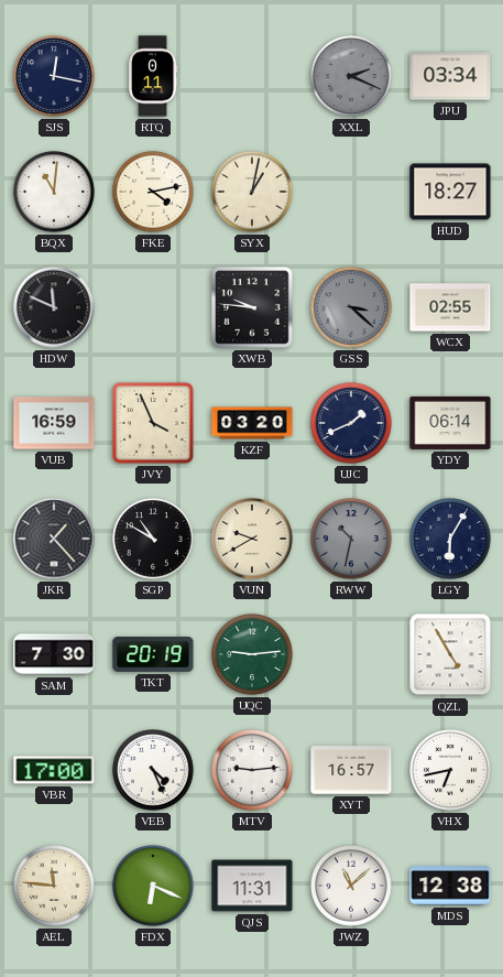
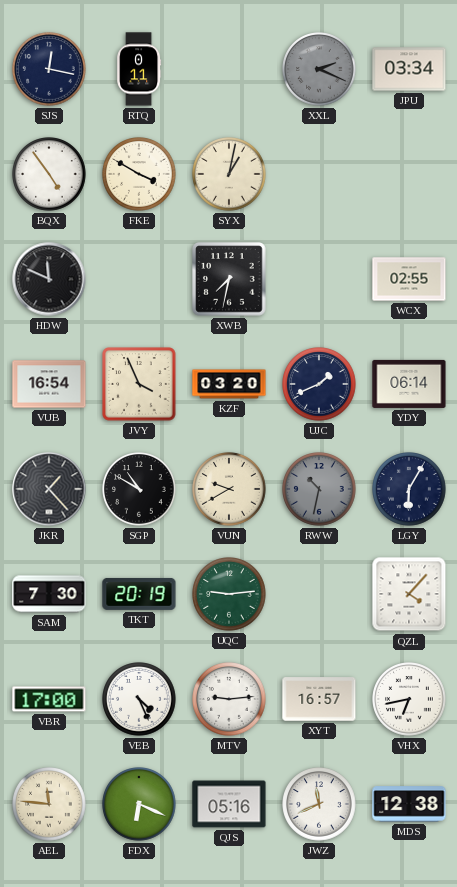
BQX: 11:01 -> 4:54 (49, 174)
FKE: 4:13 -> 3:50 (139, 174)
HUD: 18:27 -> none (450, 192)
XWB: 9:46 -> 7:32 (229, 279)
GSS: 3:22 -> none (351, 307)
VUB: 16:59 -> 16:54 (49, 384)
QZL: 4:55 -> 4:07 (409, 594)
QJS: 11:31 -> 05:16 (229, 804)
JWZ: 11:08 -> 11:41 (319, 804)
